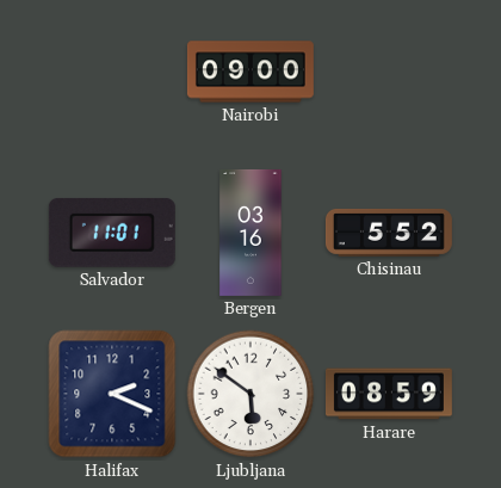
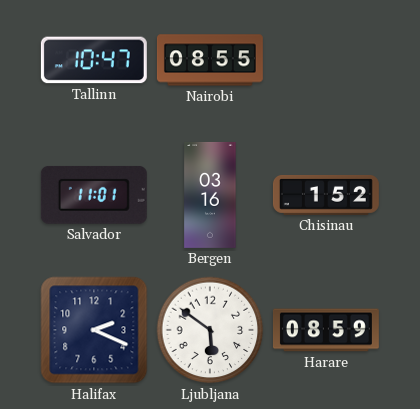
Tallinn: none -> 10:47 (94, 60)
Nairobi: 09:00 -> 08:55 (210, 60)
Chisinau: 5:52 -> 1:52 (326, 195)
